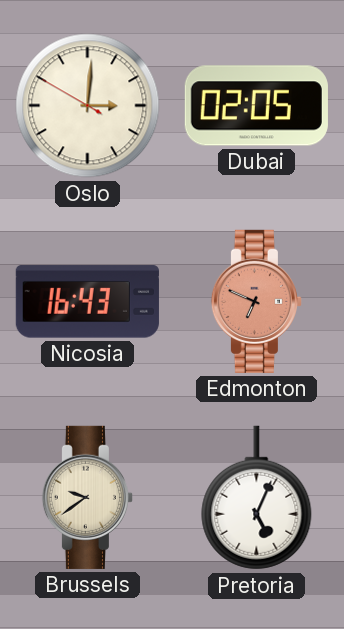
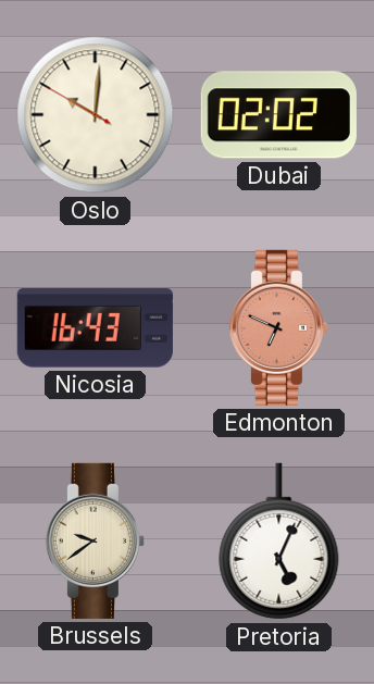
Oslo: 3:00 -> 10:00 (96, 115)
Dubai: 02:05 -> 02:02 (278, 115)
